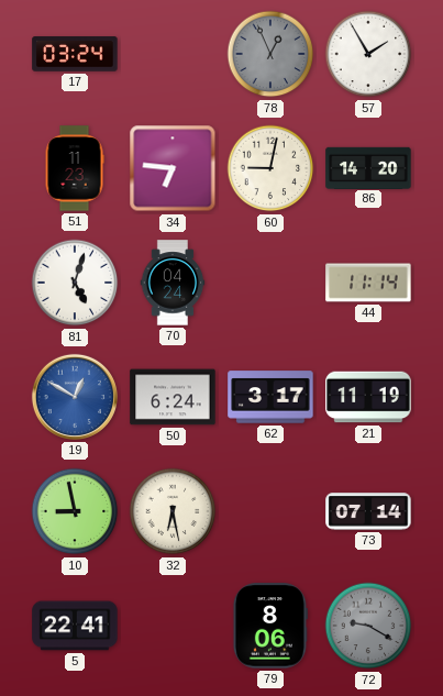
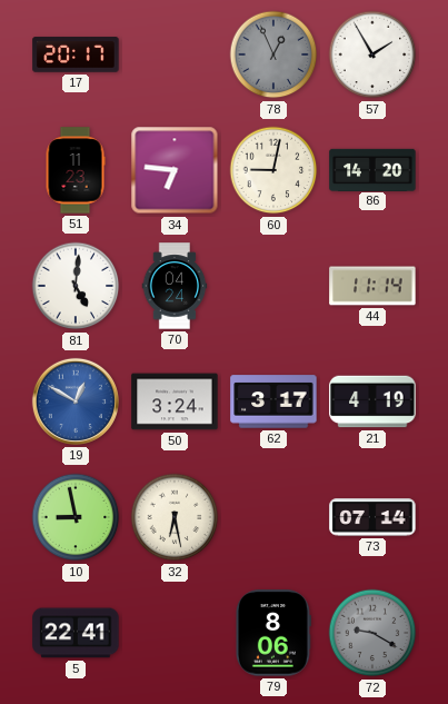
17: 03:24 -> 20:17 (76, 54)
81: 5:03 -> 5:01 (76, 286)
50: 6:24 -> 3:24 (175, 401)
21: 11:19 -> 4:19 (372, 401)
